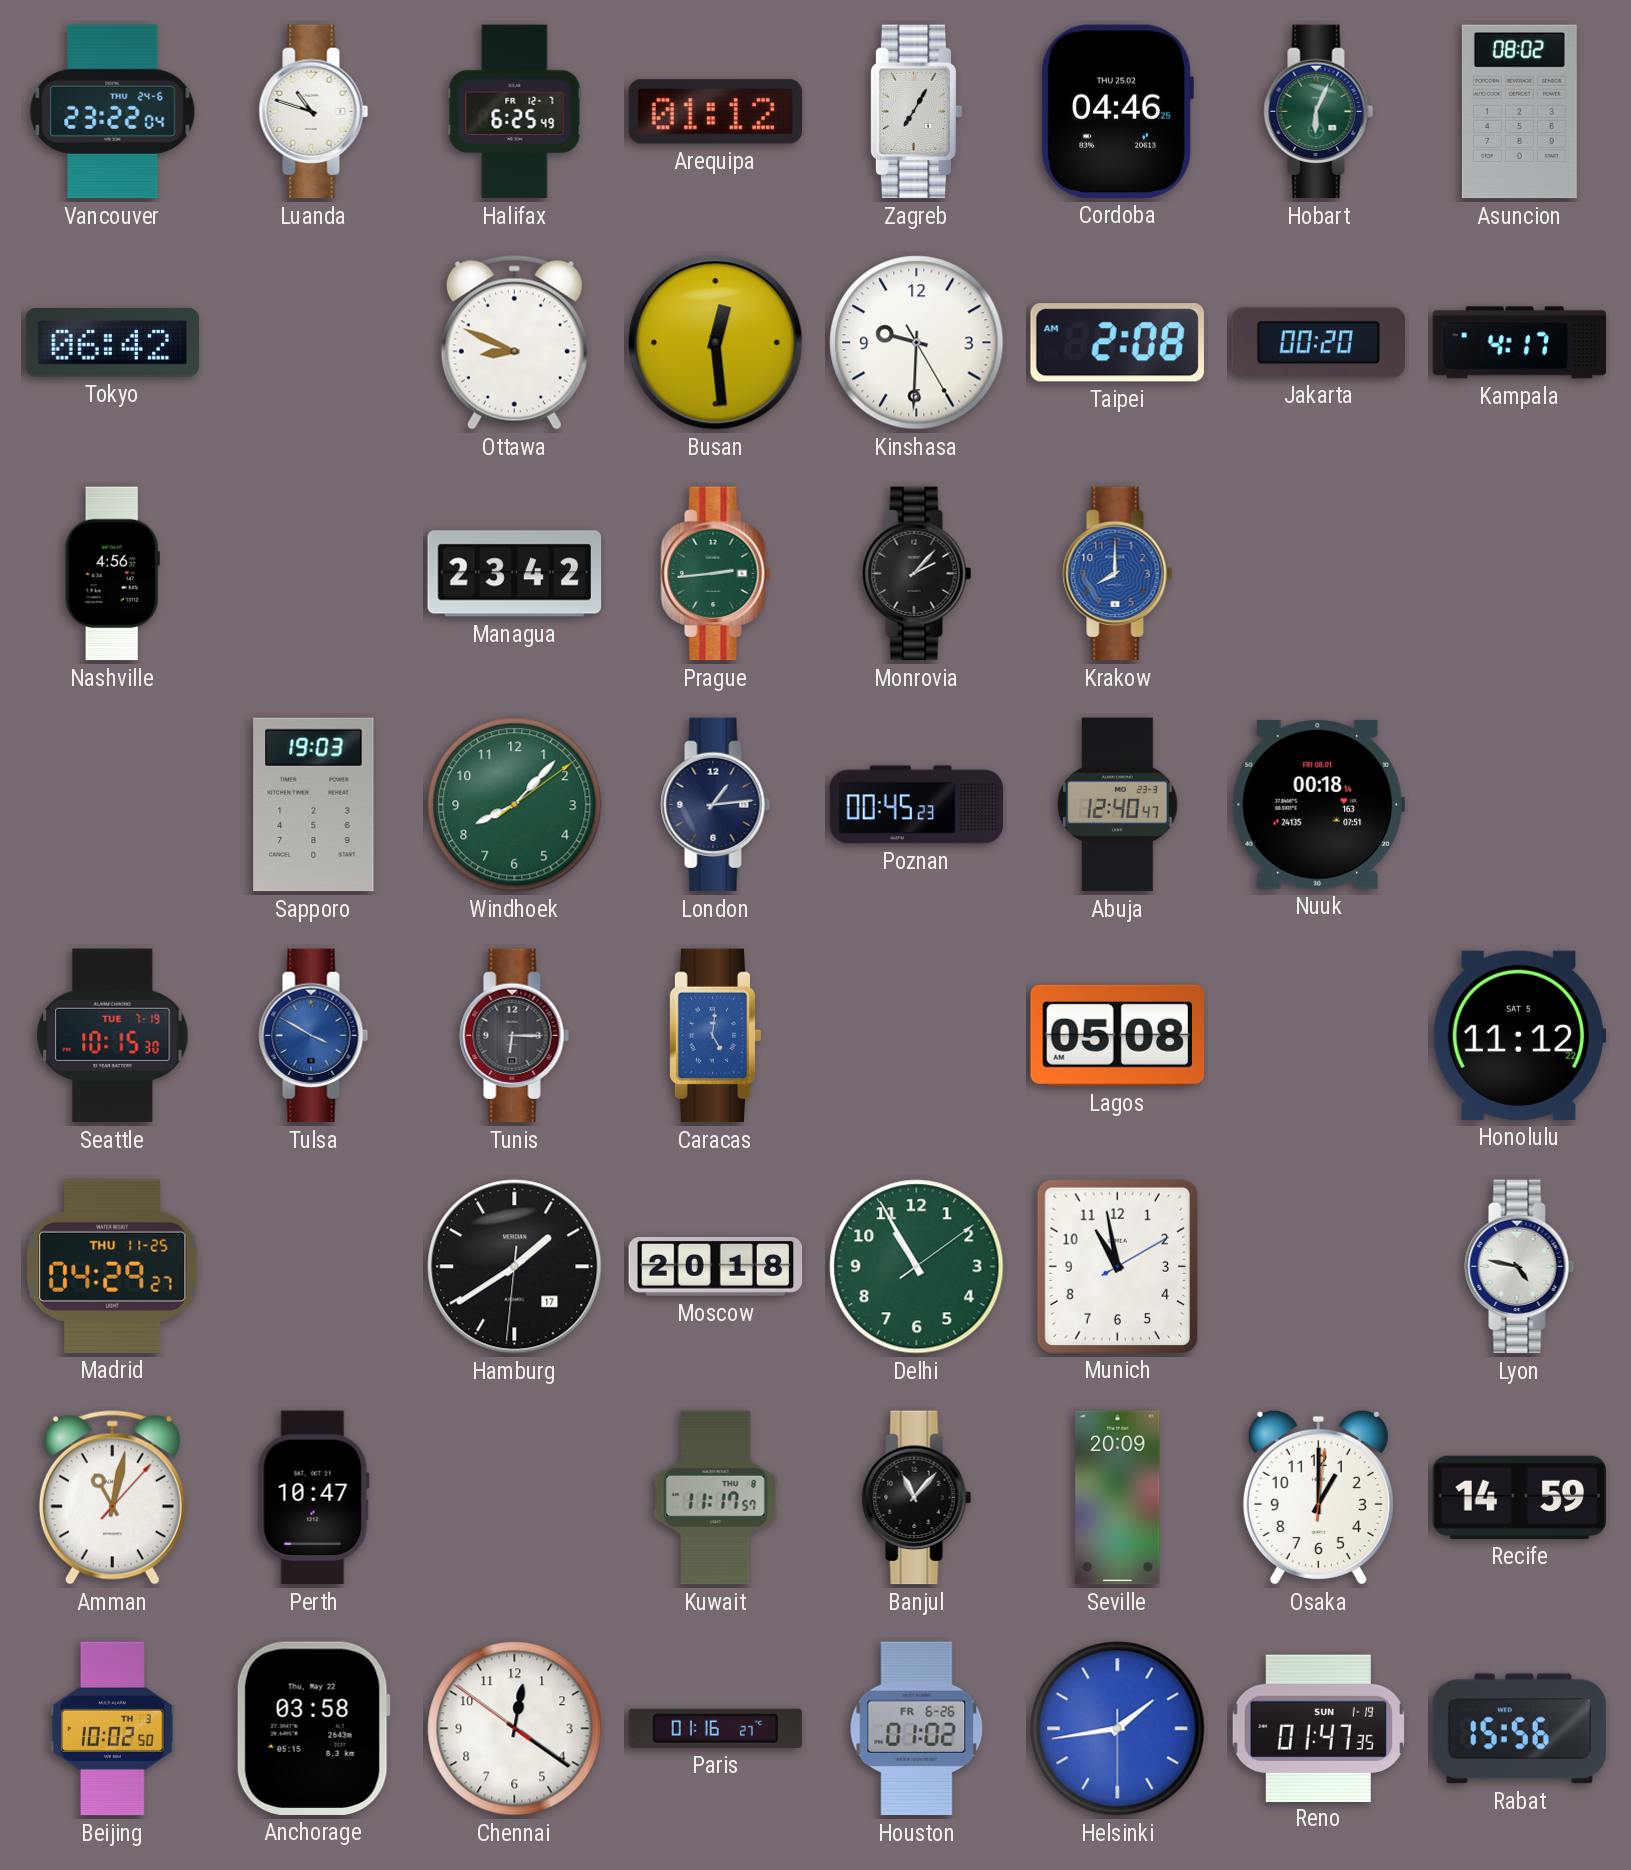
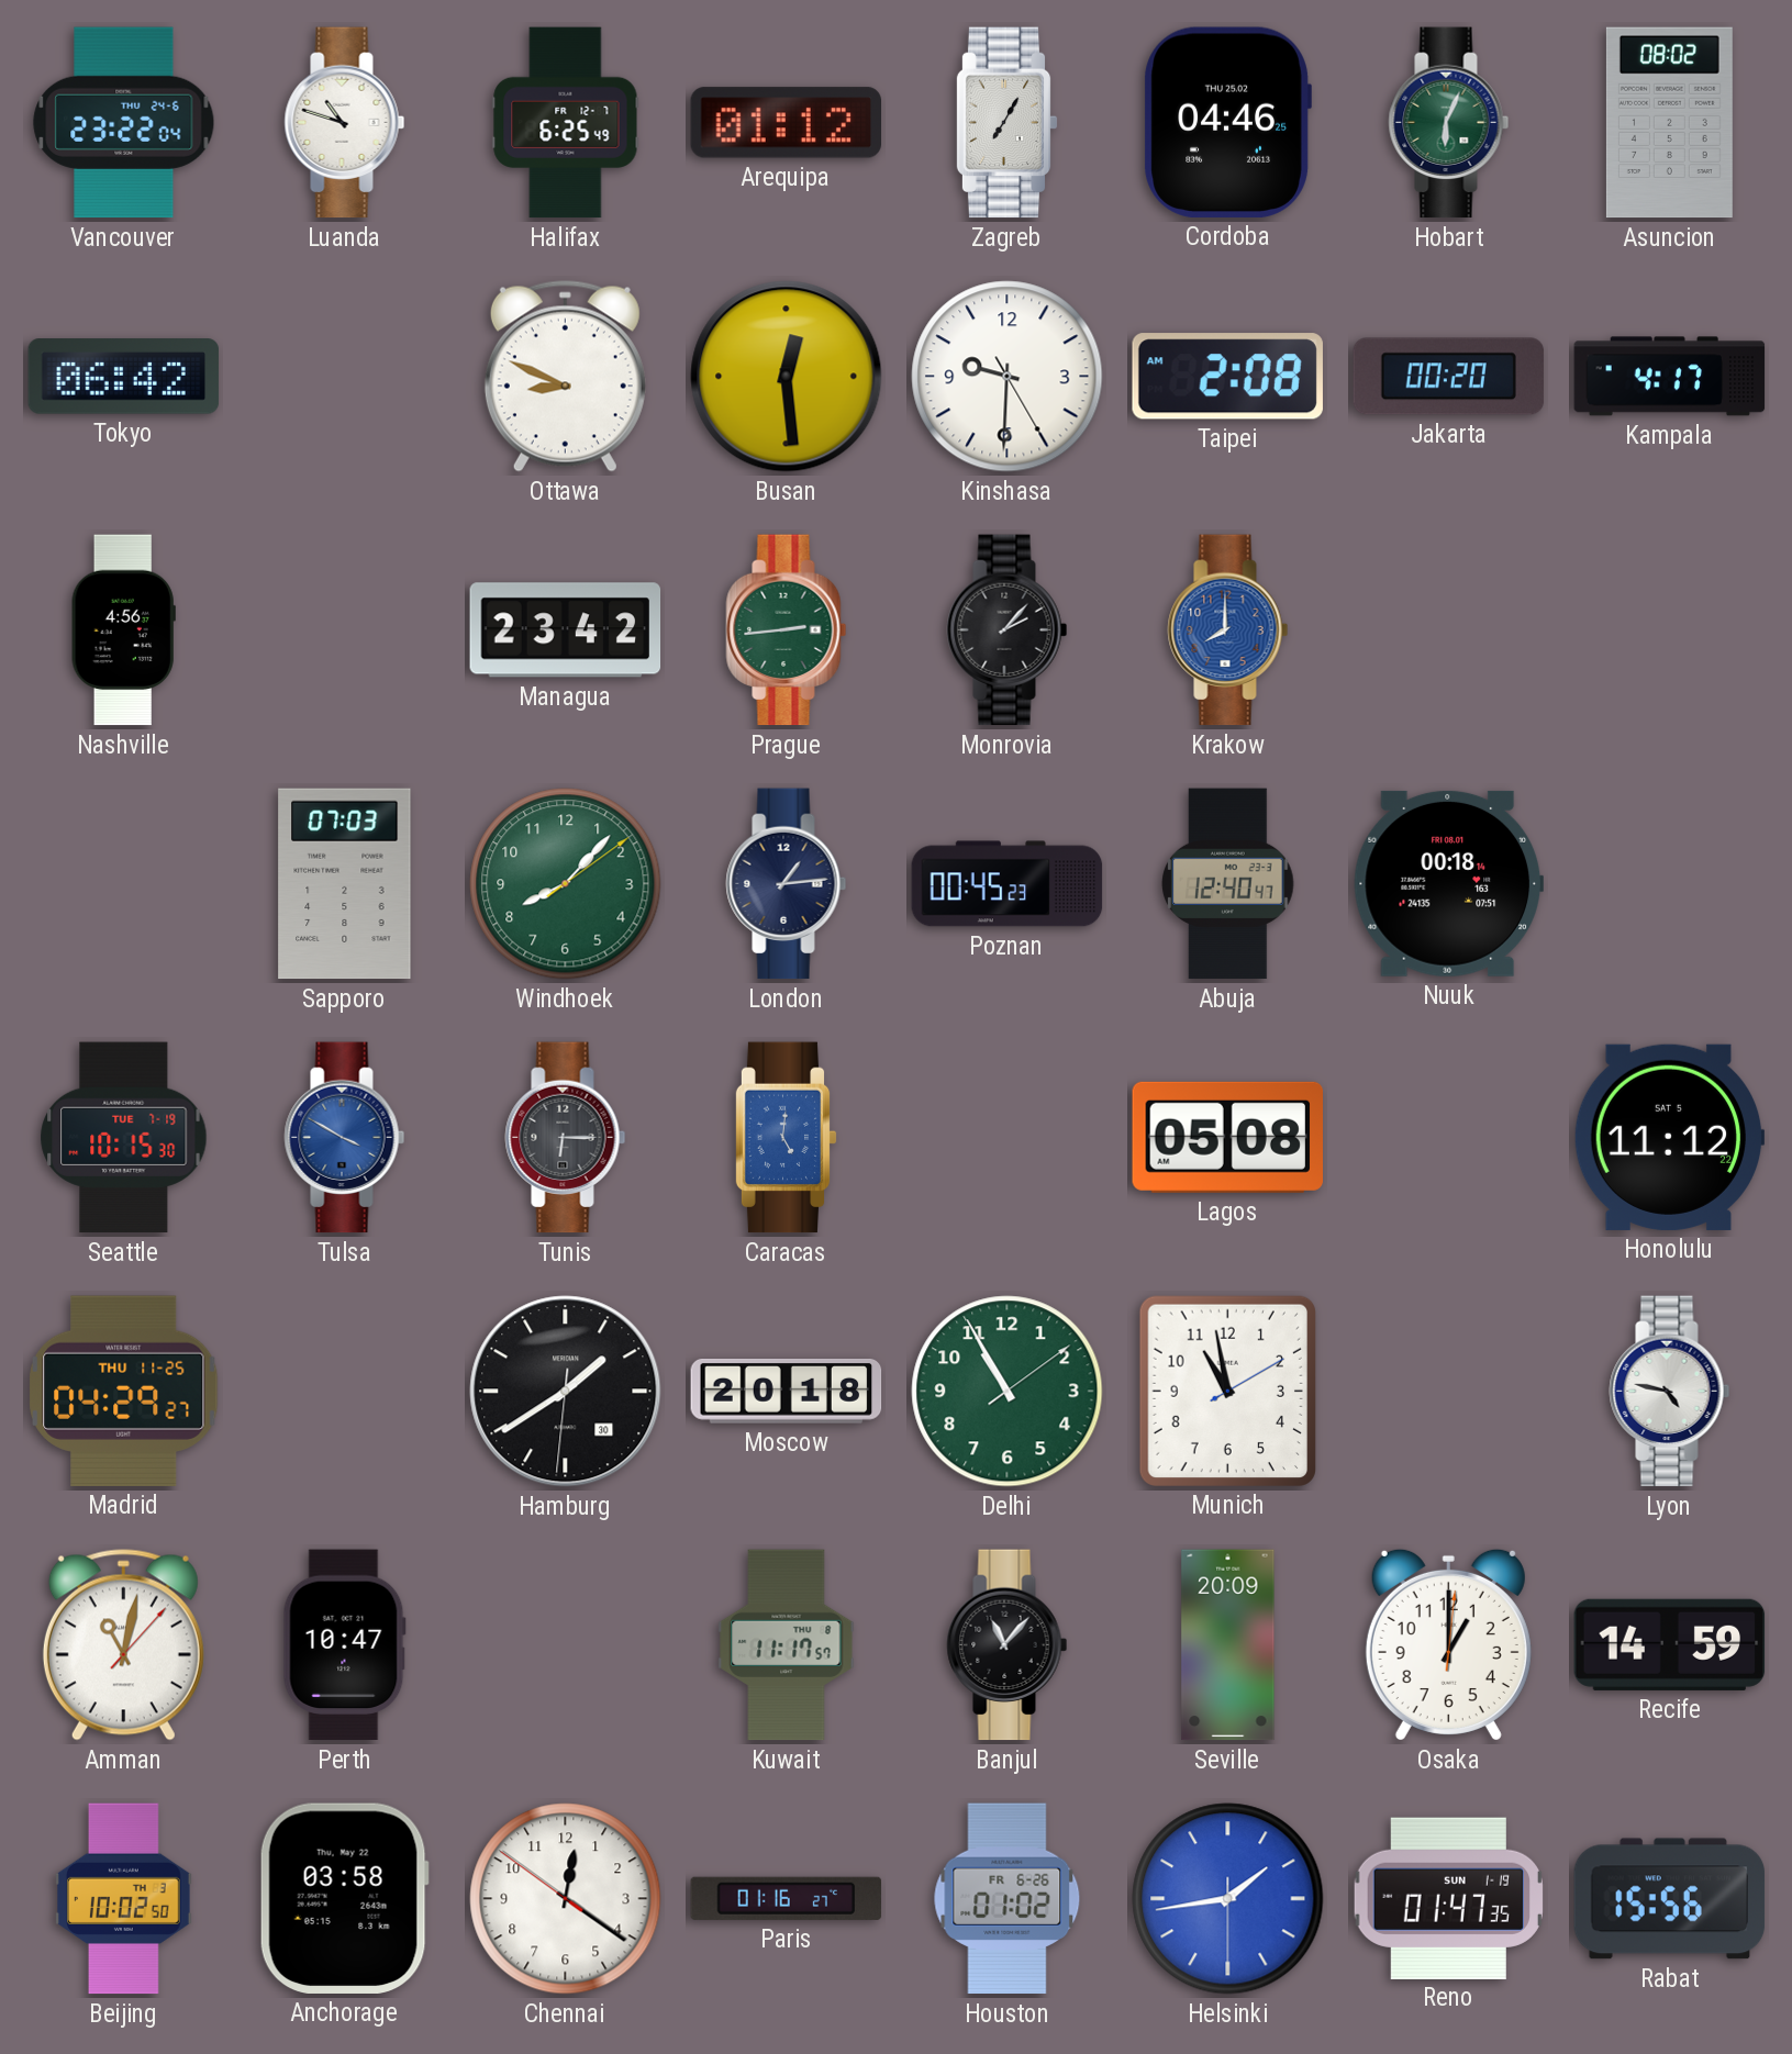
Sapporo: 19:03 -> 07:03 (345, 884)
Hamburg date: 17 -> 30 (566, 1392)
